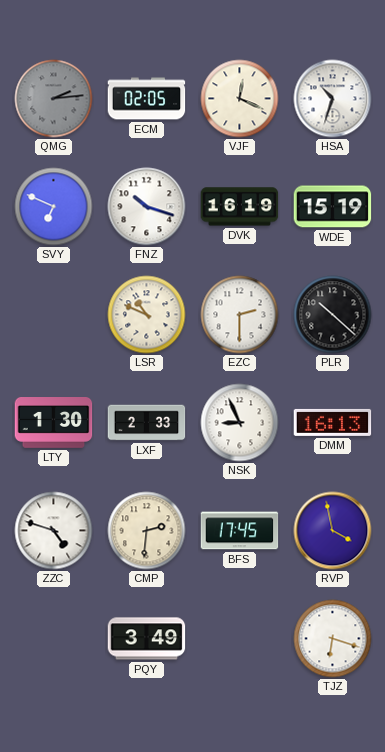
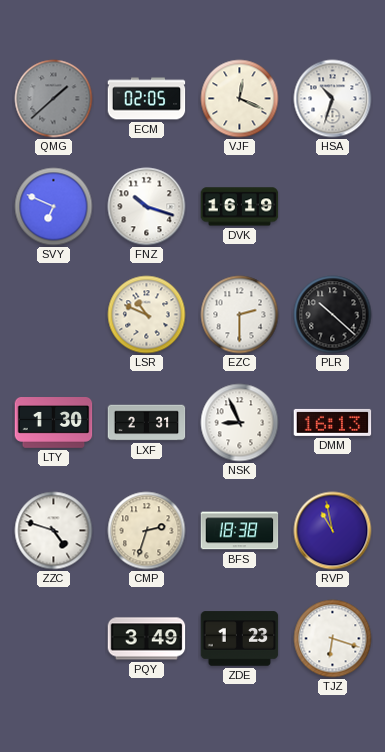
QMG: 2:14 -> 1:38 (54, 99)
WDE: 15:19 -> none (333, 207)
LXF: 2:33 -> 2:31 (147, 423)
CMP: 2:31 -> 2:33 (147, 531)
BFS: 17:45 -> 18:38 (240, 531)
RVP: 3:58 -> 10:58 (333, 531)
ZDE: none -> 1:23 (240, 639)
